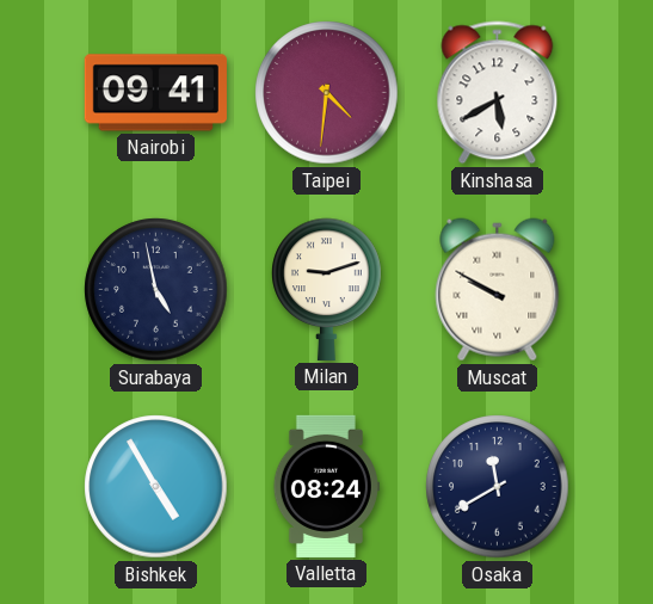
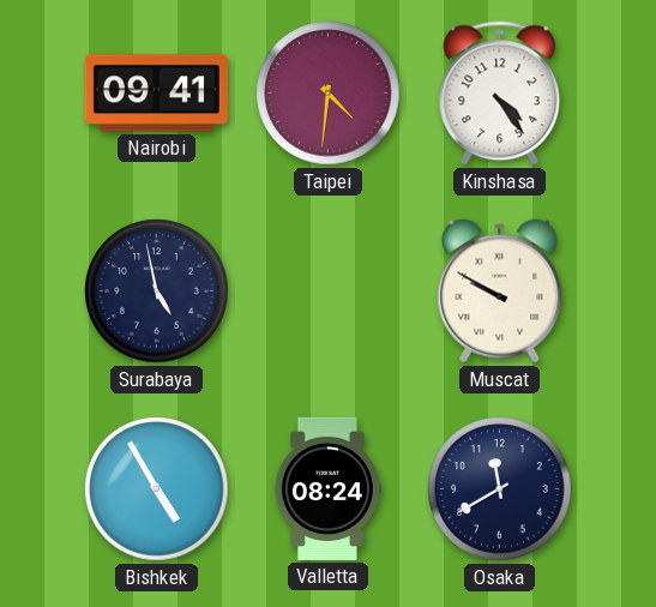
Kinshasa: 5:40 -> 4:24 (500, 94)
Milan: 9:12 -> none (327, 289)
